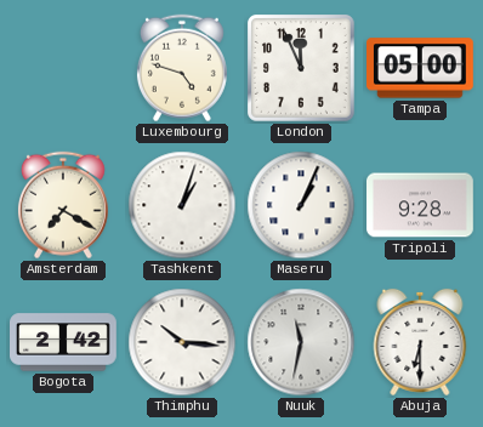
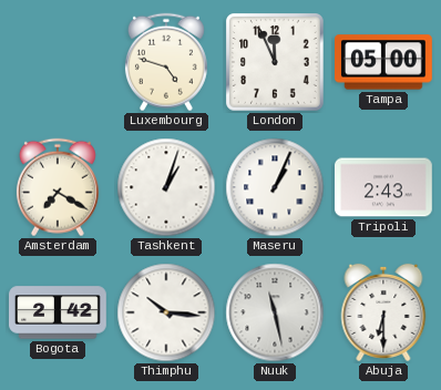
Tripoli: 9:28 -> 2:43 (384, 187)
Nuuk: 11:32 -> 11:28 (275, 312)
